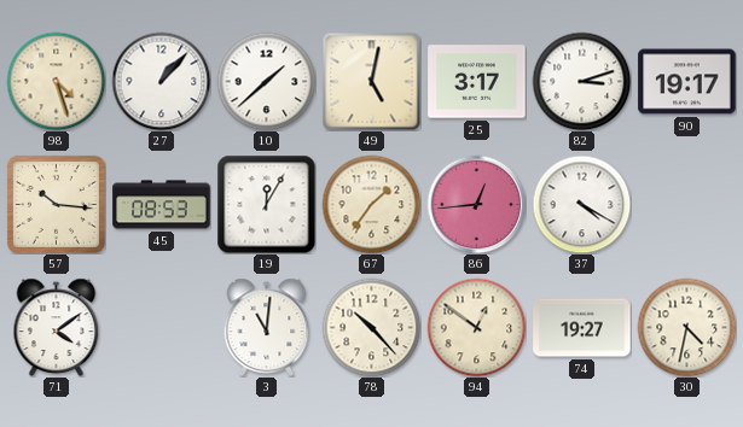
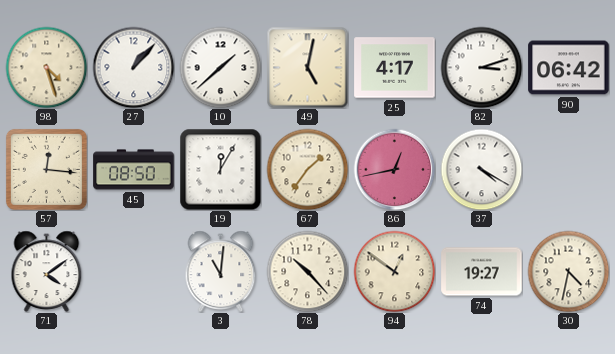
25: 3:17 -> 4:17 (395, 68)
90: 19:17 -> 06:42 (569, 68)
57: 10:16 -> 12:16 (46, 169)
45: 08:53 -> 08:50 (134, 170)
86: 12:44 -> 12:43 (394, 169)
